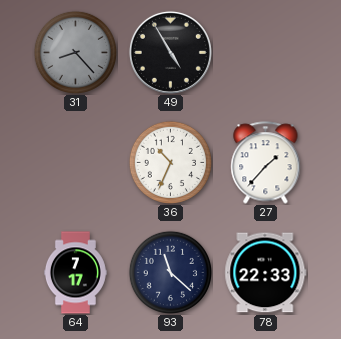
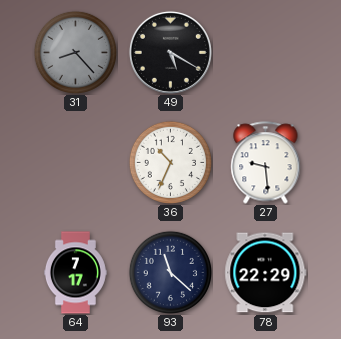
49: 4:55 -> 5:20 (170, 52)
27: 1:37 -> 9:29 (266, 163)
78: 22:33 -> 22:29 (266, 273)
